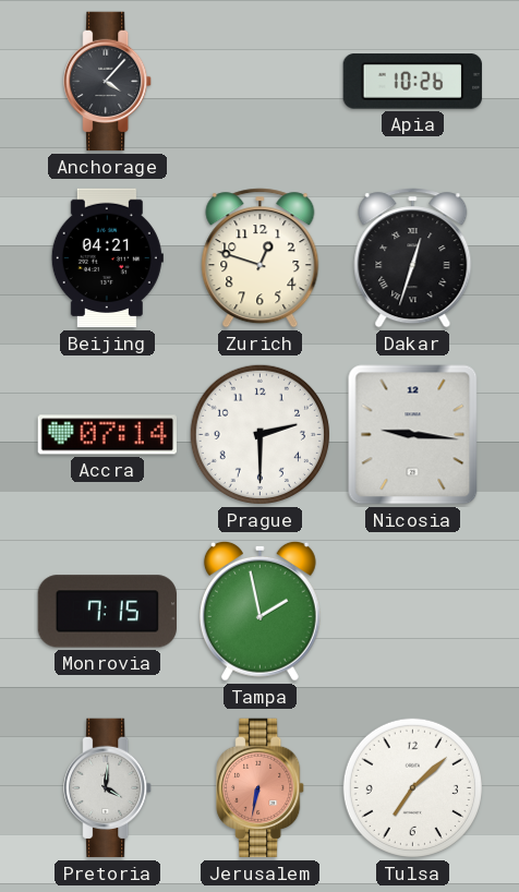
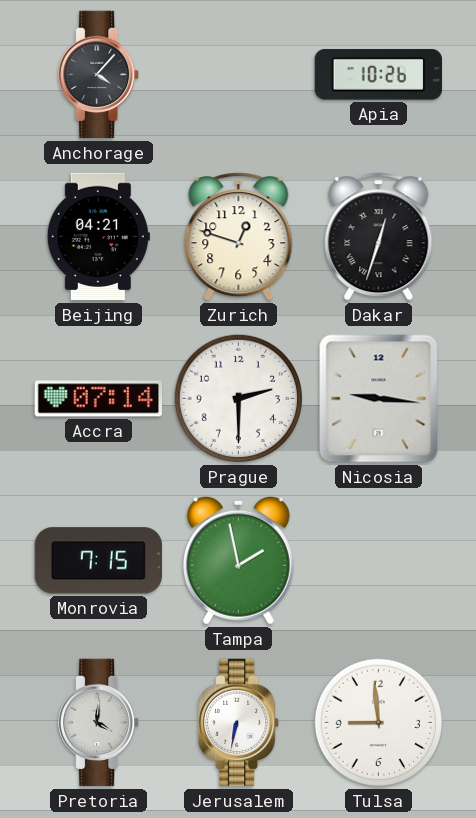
Jerusalem dial: salmon -> white (239, 723)
Tulsa: 7:08 -> 8:59 (378, 722)
